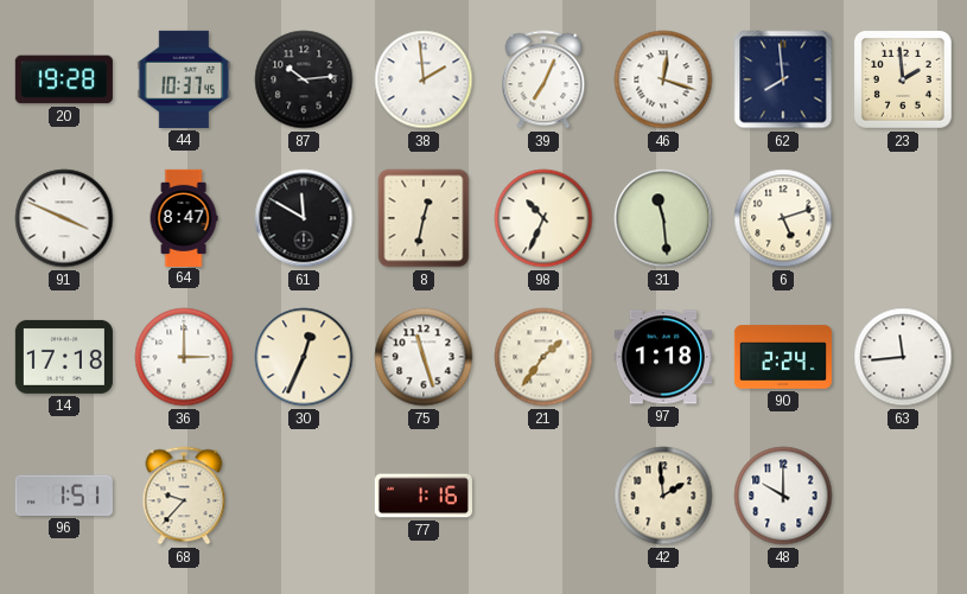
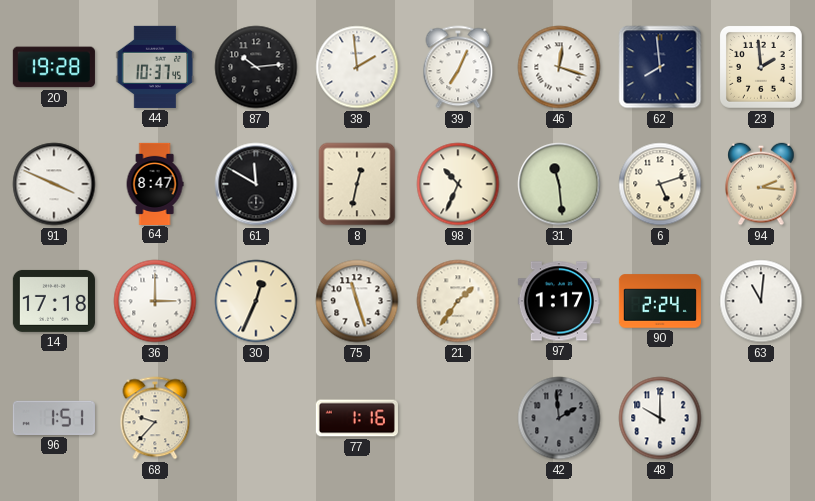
94: none -> 2:16 (761, 184)
97: 1:18 -> 1:17 (559, 301)
63: 11:44 -> 11:01 (761, 301)
42 dial: cream -> grey (559, 418)
